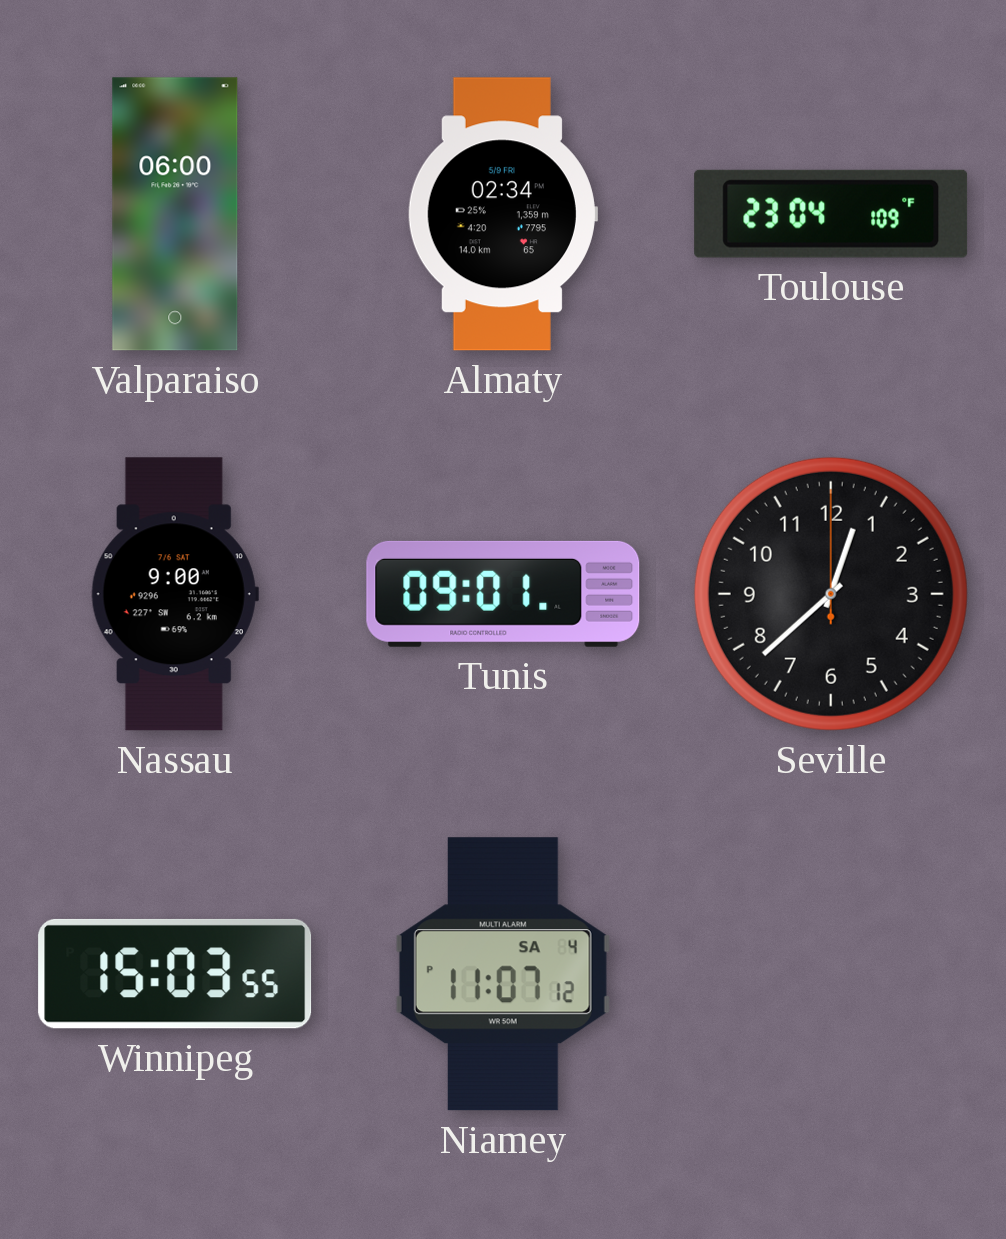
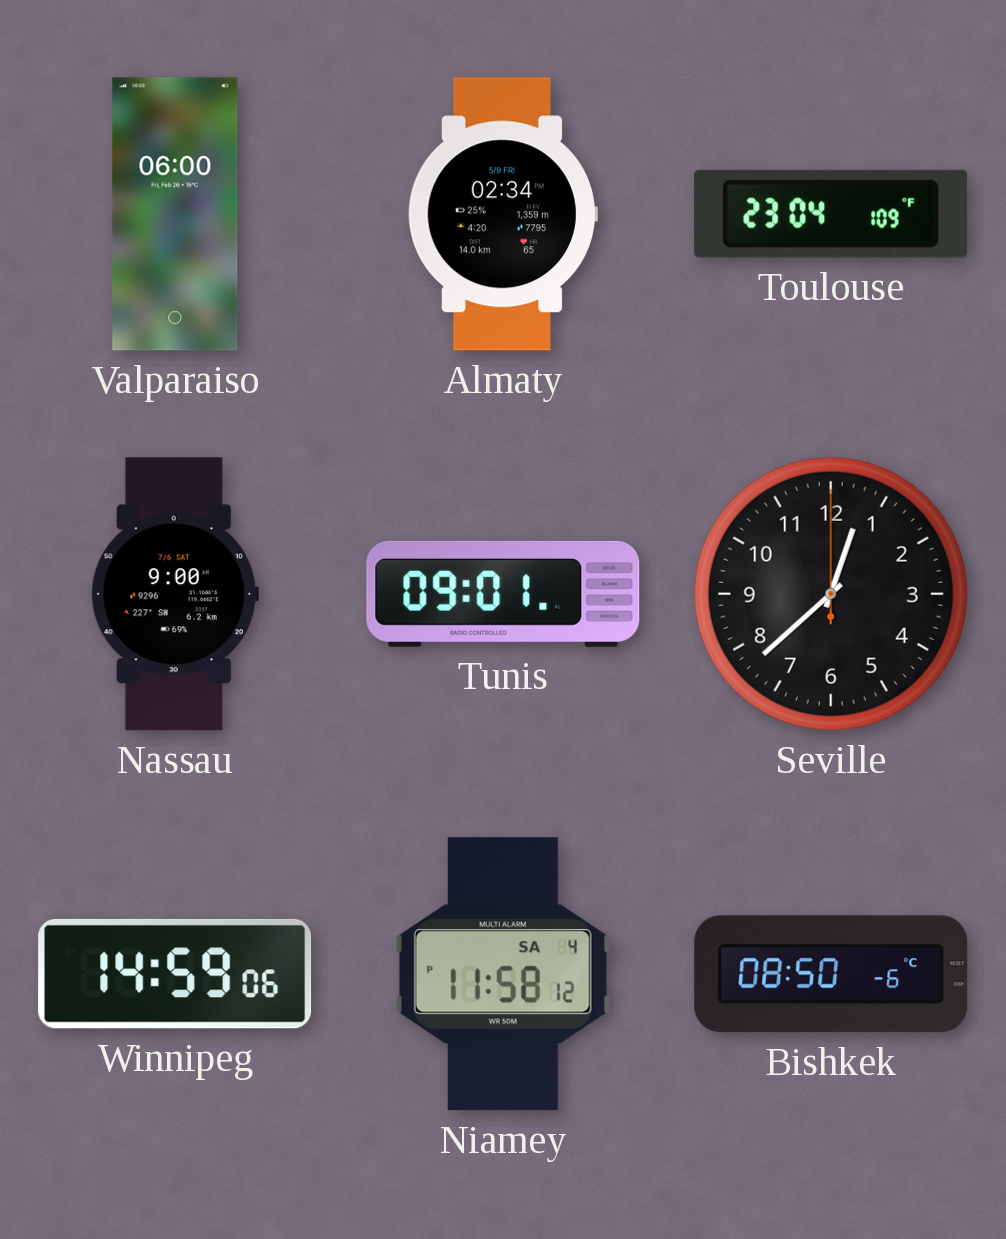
Winnipeg: 15:03 -> 14:59 (175, 974)
Niamey: 11:07 -> 11:58 (503, 974)
Bishkek: none -> 08:50 (831, 974)
